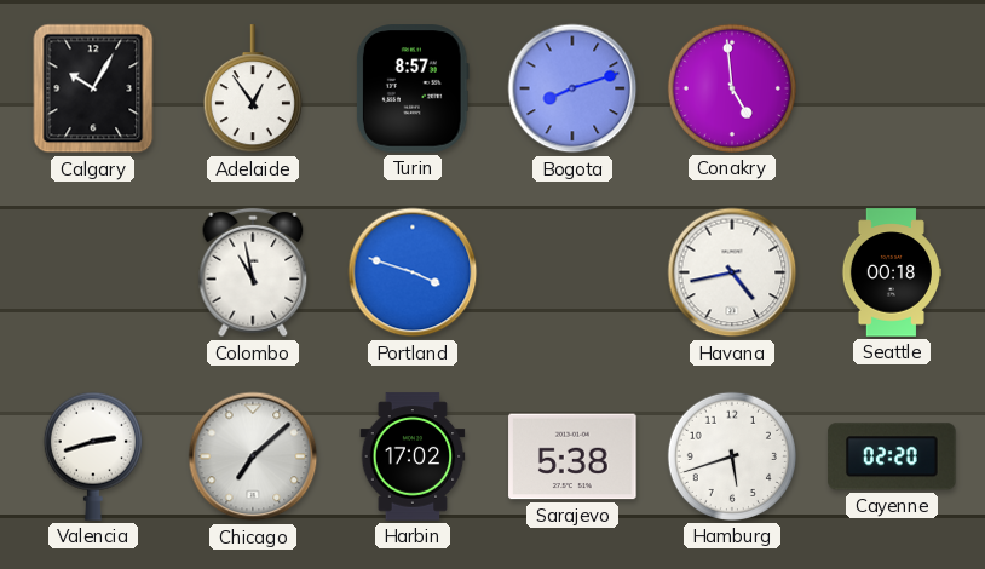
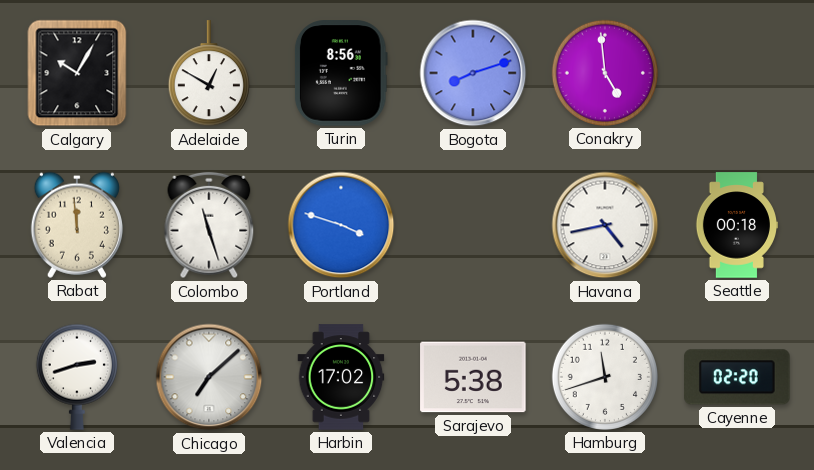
Adelaide: 12:54 -> 12:50 (209, 74)
Turin: 8:57 -> 8:56 (341, 73)
Rabat: none -> 11:59 (77, 225)
Colombo: 10:58 -> 11:27 (209, 225)
Hamburg: 5:42 -> 11:42 (605, 377)
